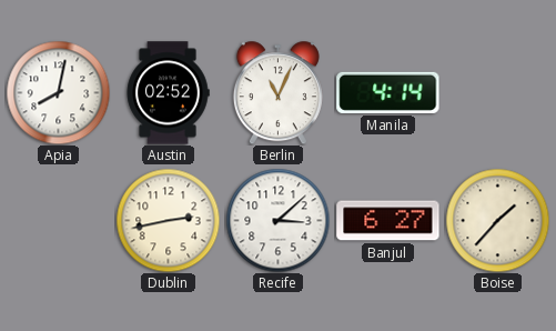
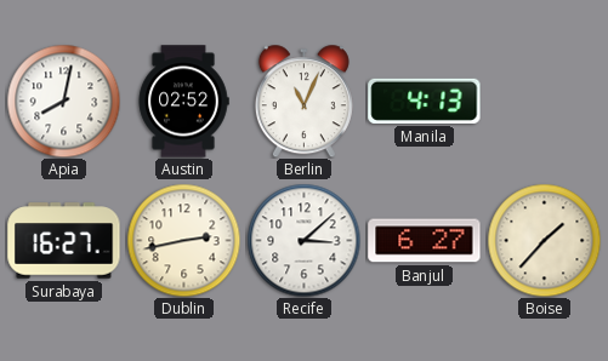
Manila: 4:14 -> 4:13 (425, 101)
Surabaya: none -> 16:27 (64, 241)
